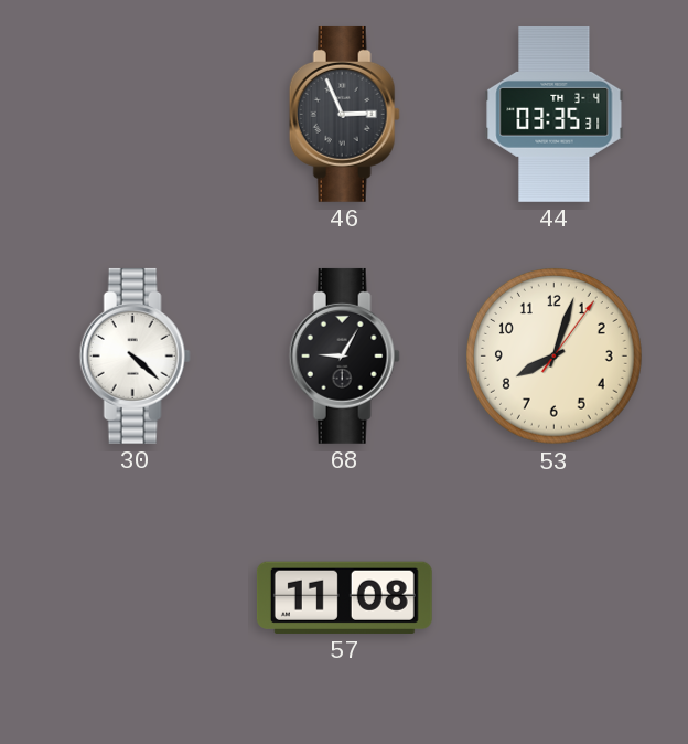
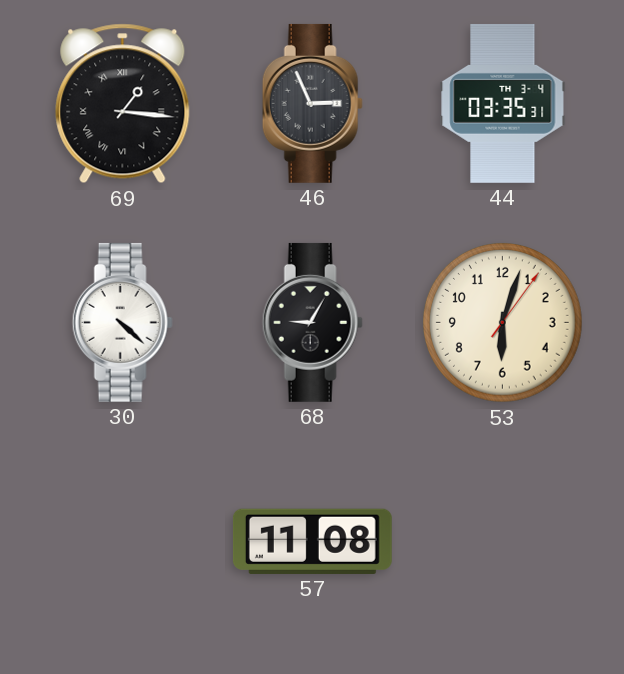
69: none -> 1:16 (123, 104)
53: 8:03 -> 6:03 (503, 323)
